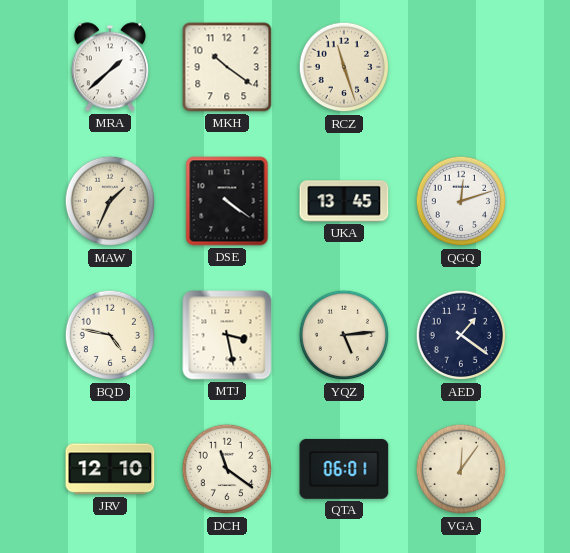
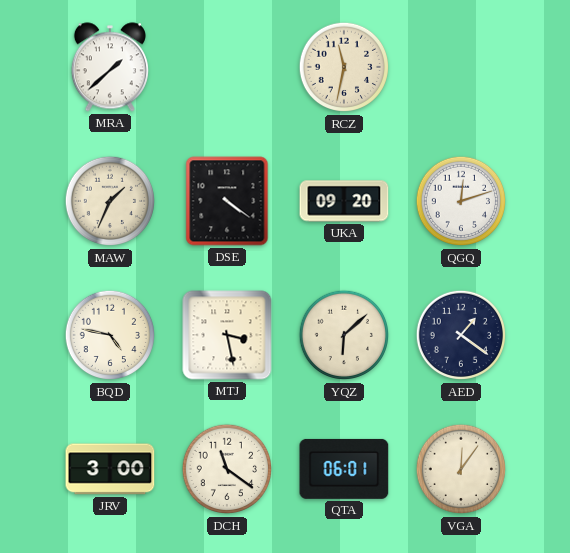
MKH: 10:21 -> none (227, 67)
RCZ: 11:27 -> 11:32 (344, 67)
UKA: 13:45 -> 09:20 (344, 201)
YQZ: 5:14 -> 6:08 (344, 335)
JRV: 12:10 -> 3:00 (110, 469)
